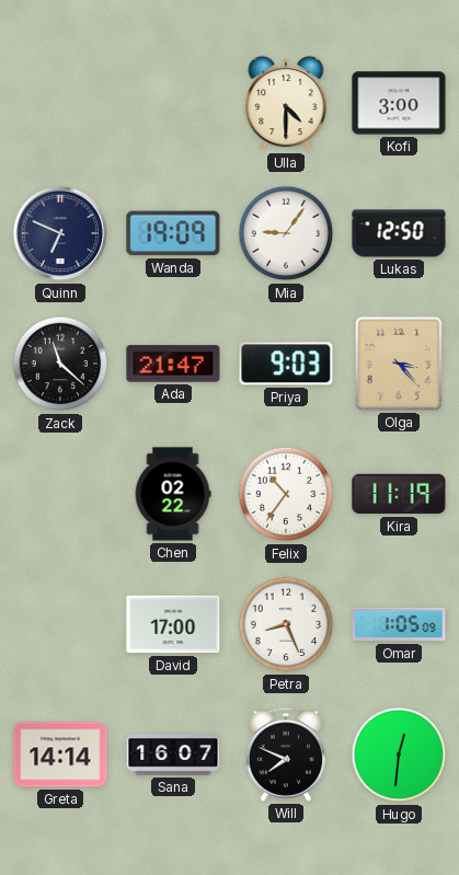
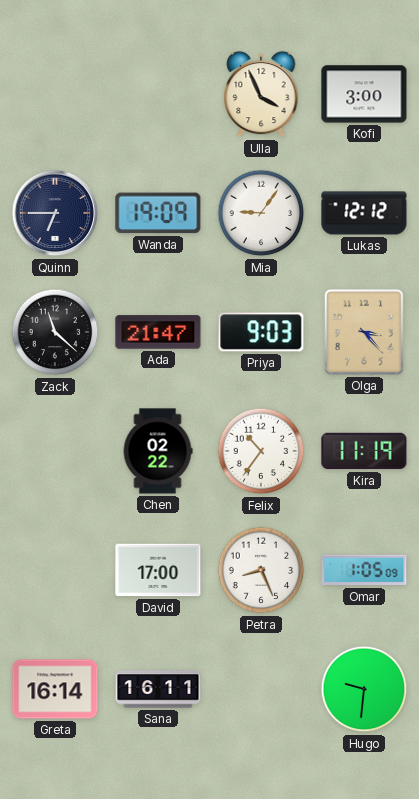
Ulla: 4:30 -> 3:56 (261, 94)
Quinn: 6:49 -> 6:45 (55, 213)
Lukas: 12:50 -> 12:12 (364, 213)
Greta: 14:14 -> 16:14 (55, 689)
Sana: 16:07 -> 16:11 (158, 689)
Will: 7:49 -> none (286, 755)
Hugo: 12:31 -> 9:31 (364, 689)
